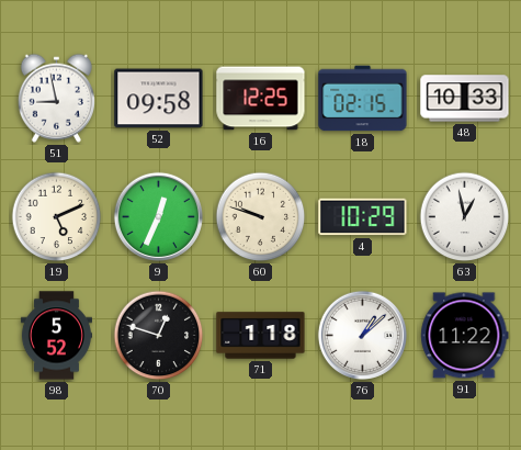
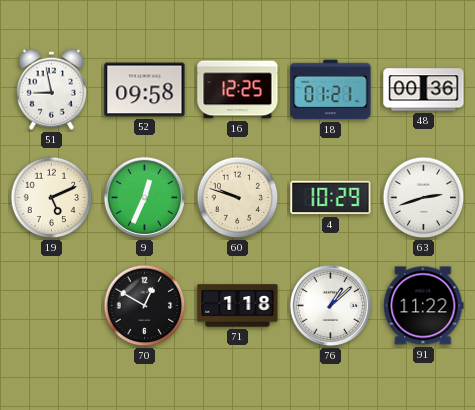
18: 02:15 -> 01:21 (331, 90)
48: 10:33 -> 00:36 (424, 90)
63: 12:58 -> 2:42 (424, 198)
98: 5:52 -> none (56, 336)
70: 12:48 -> 12:50 (145, 306)
